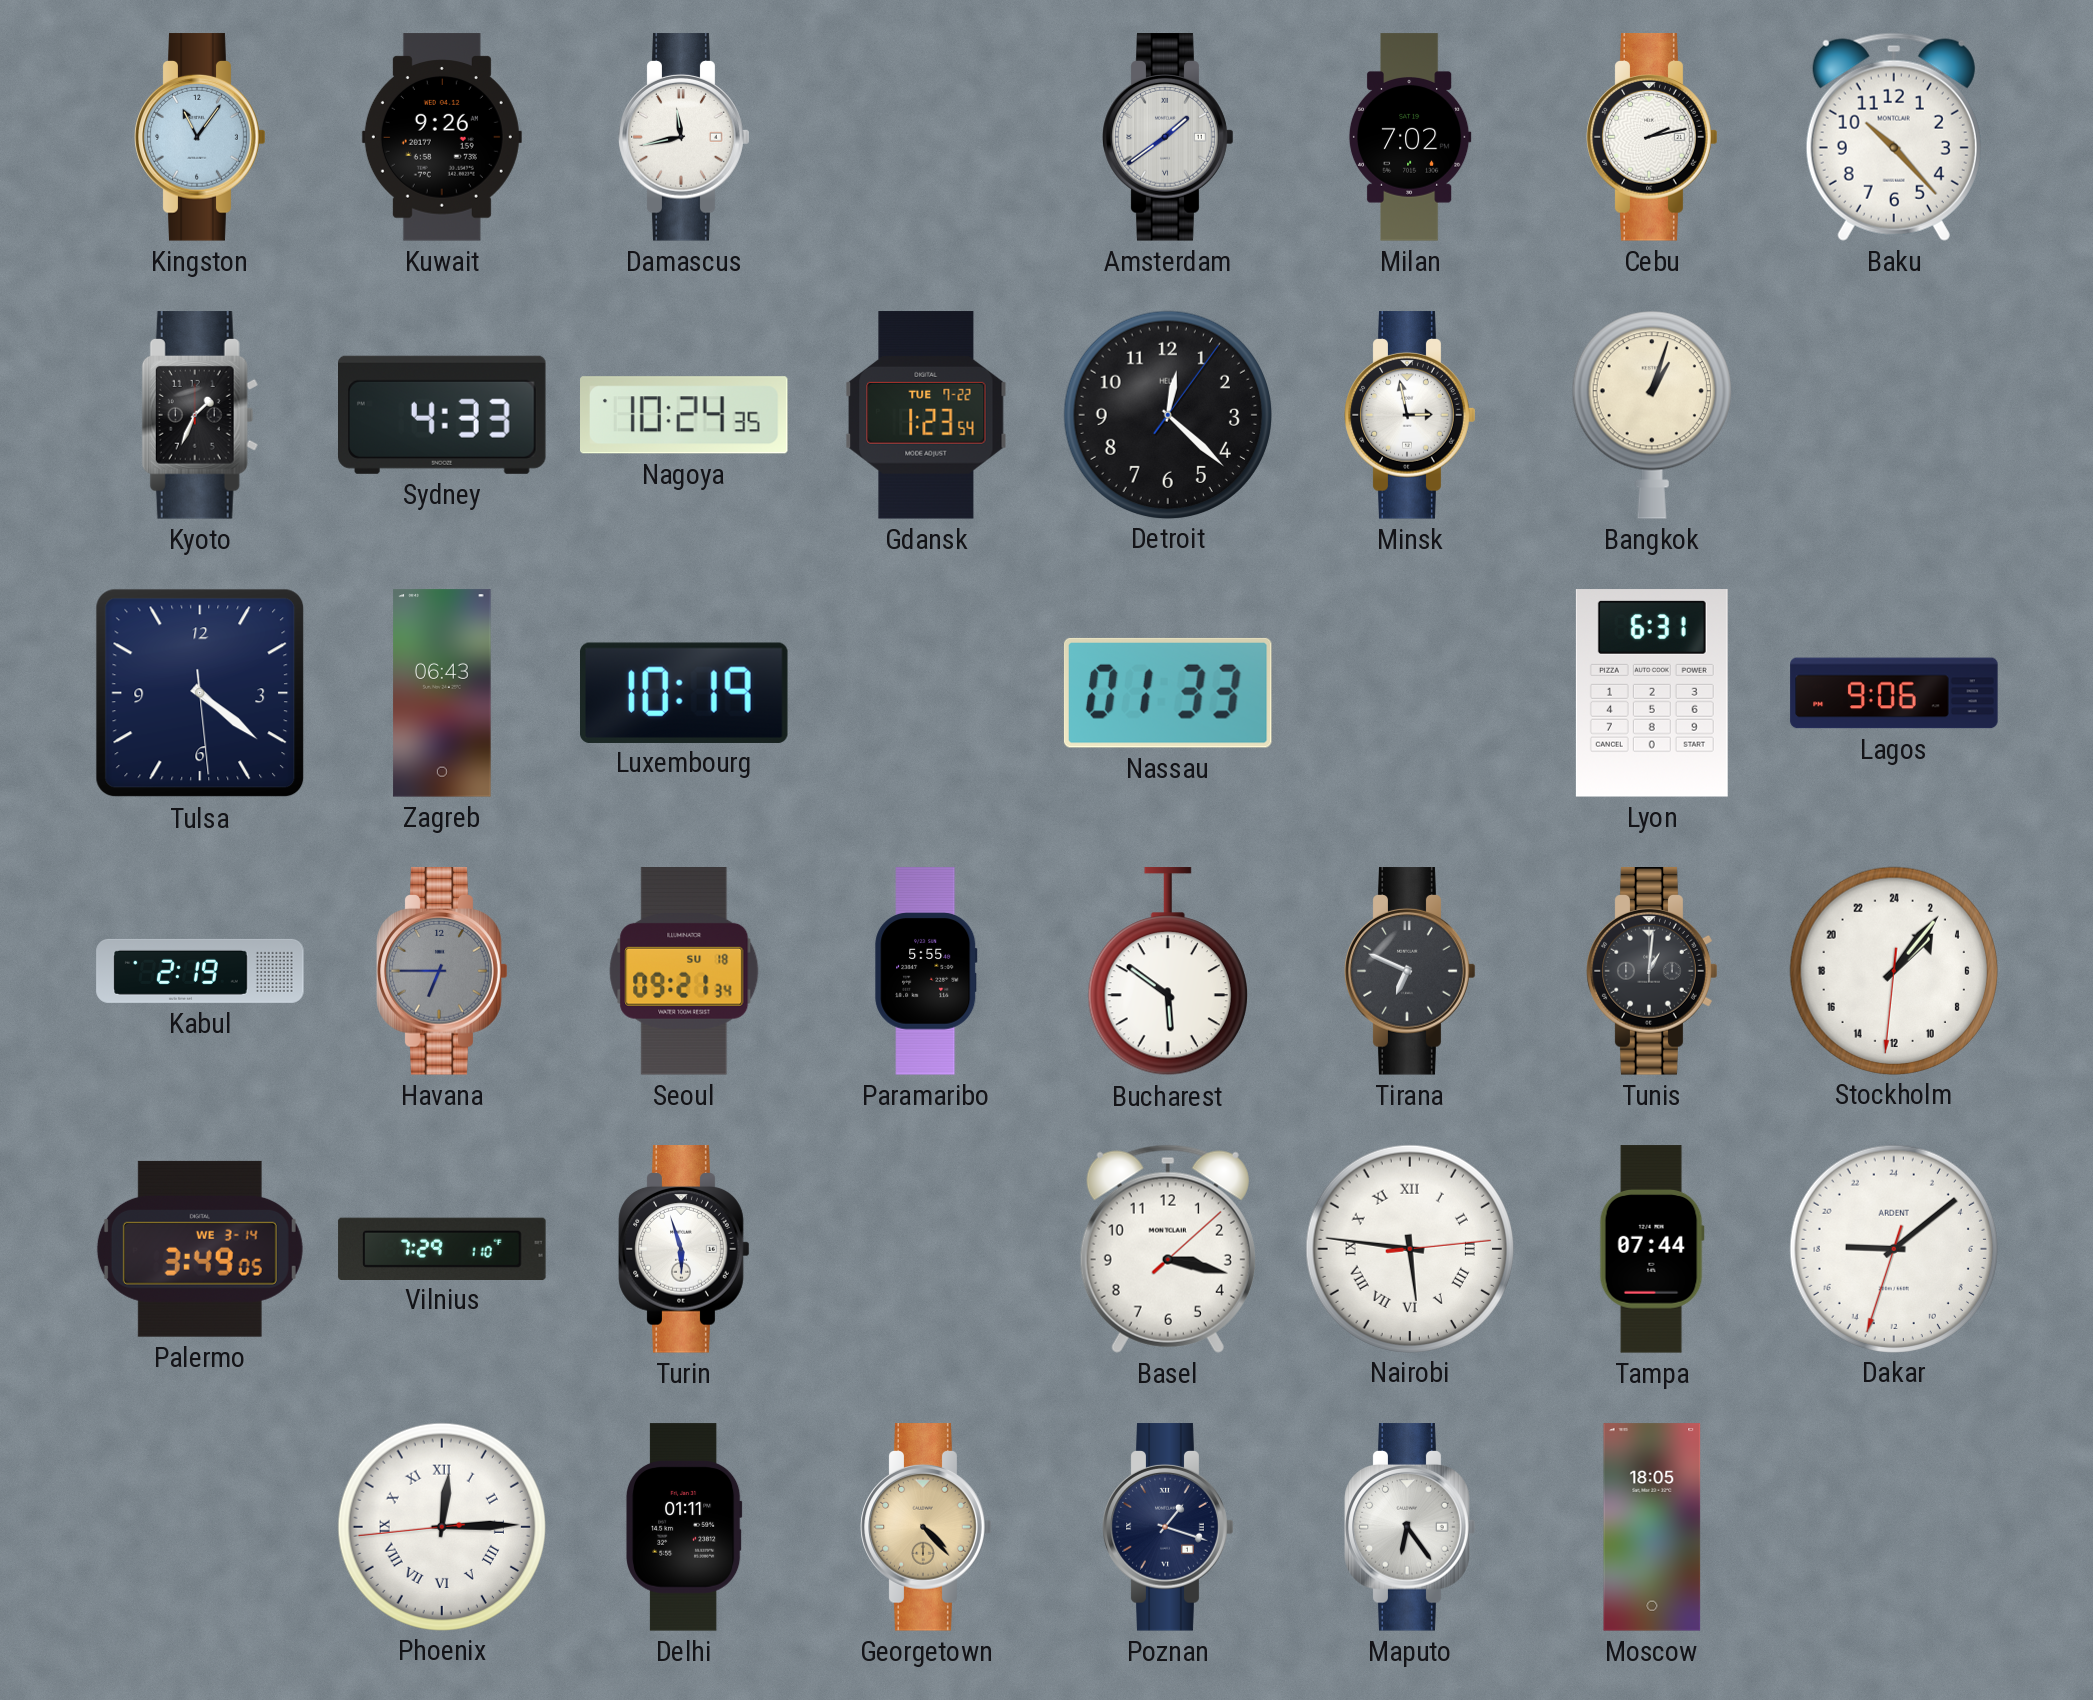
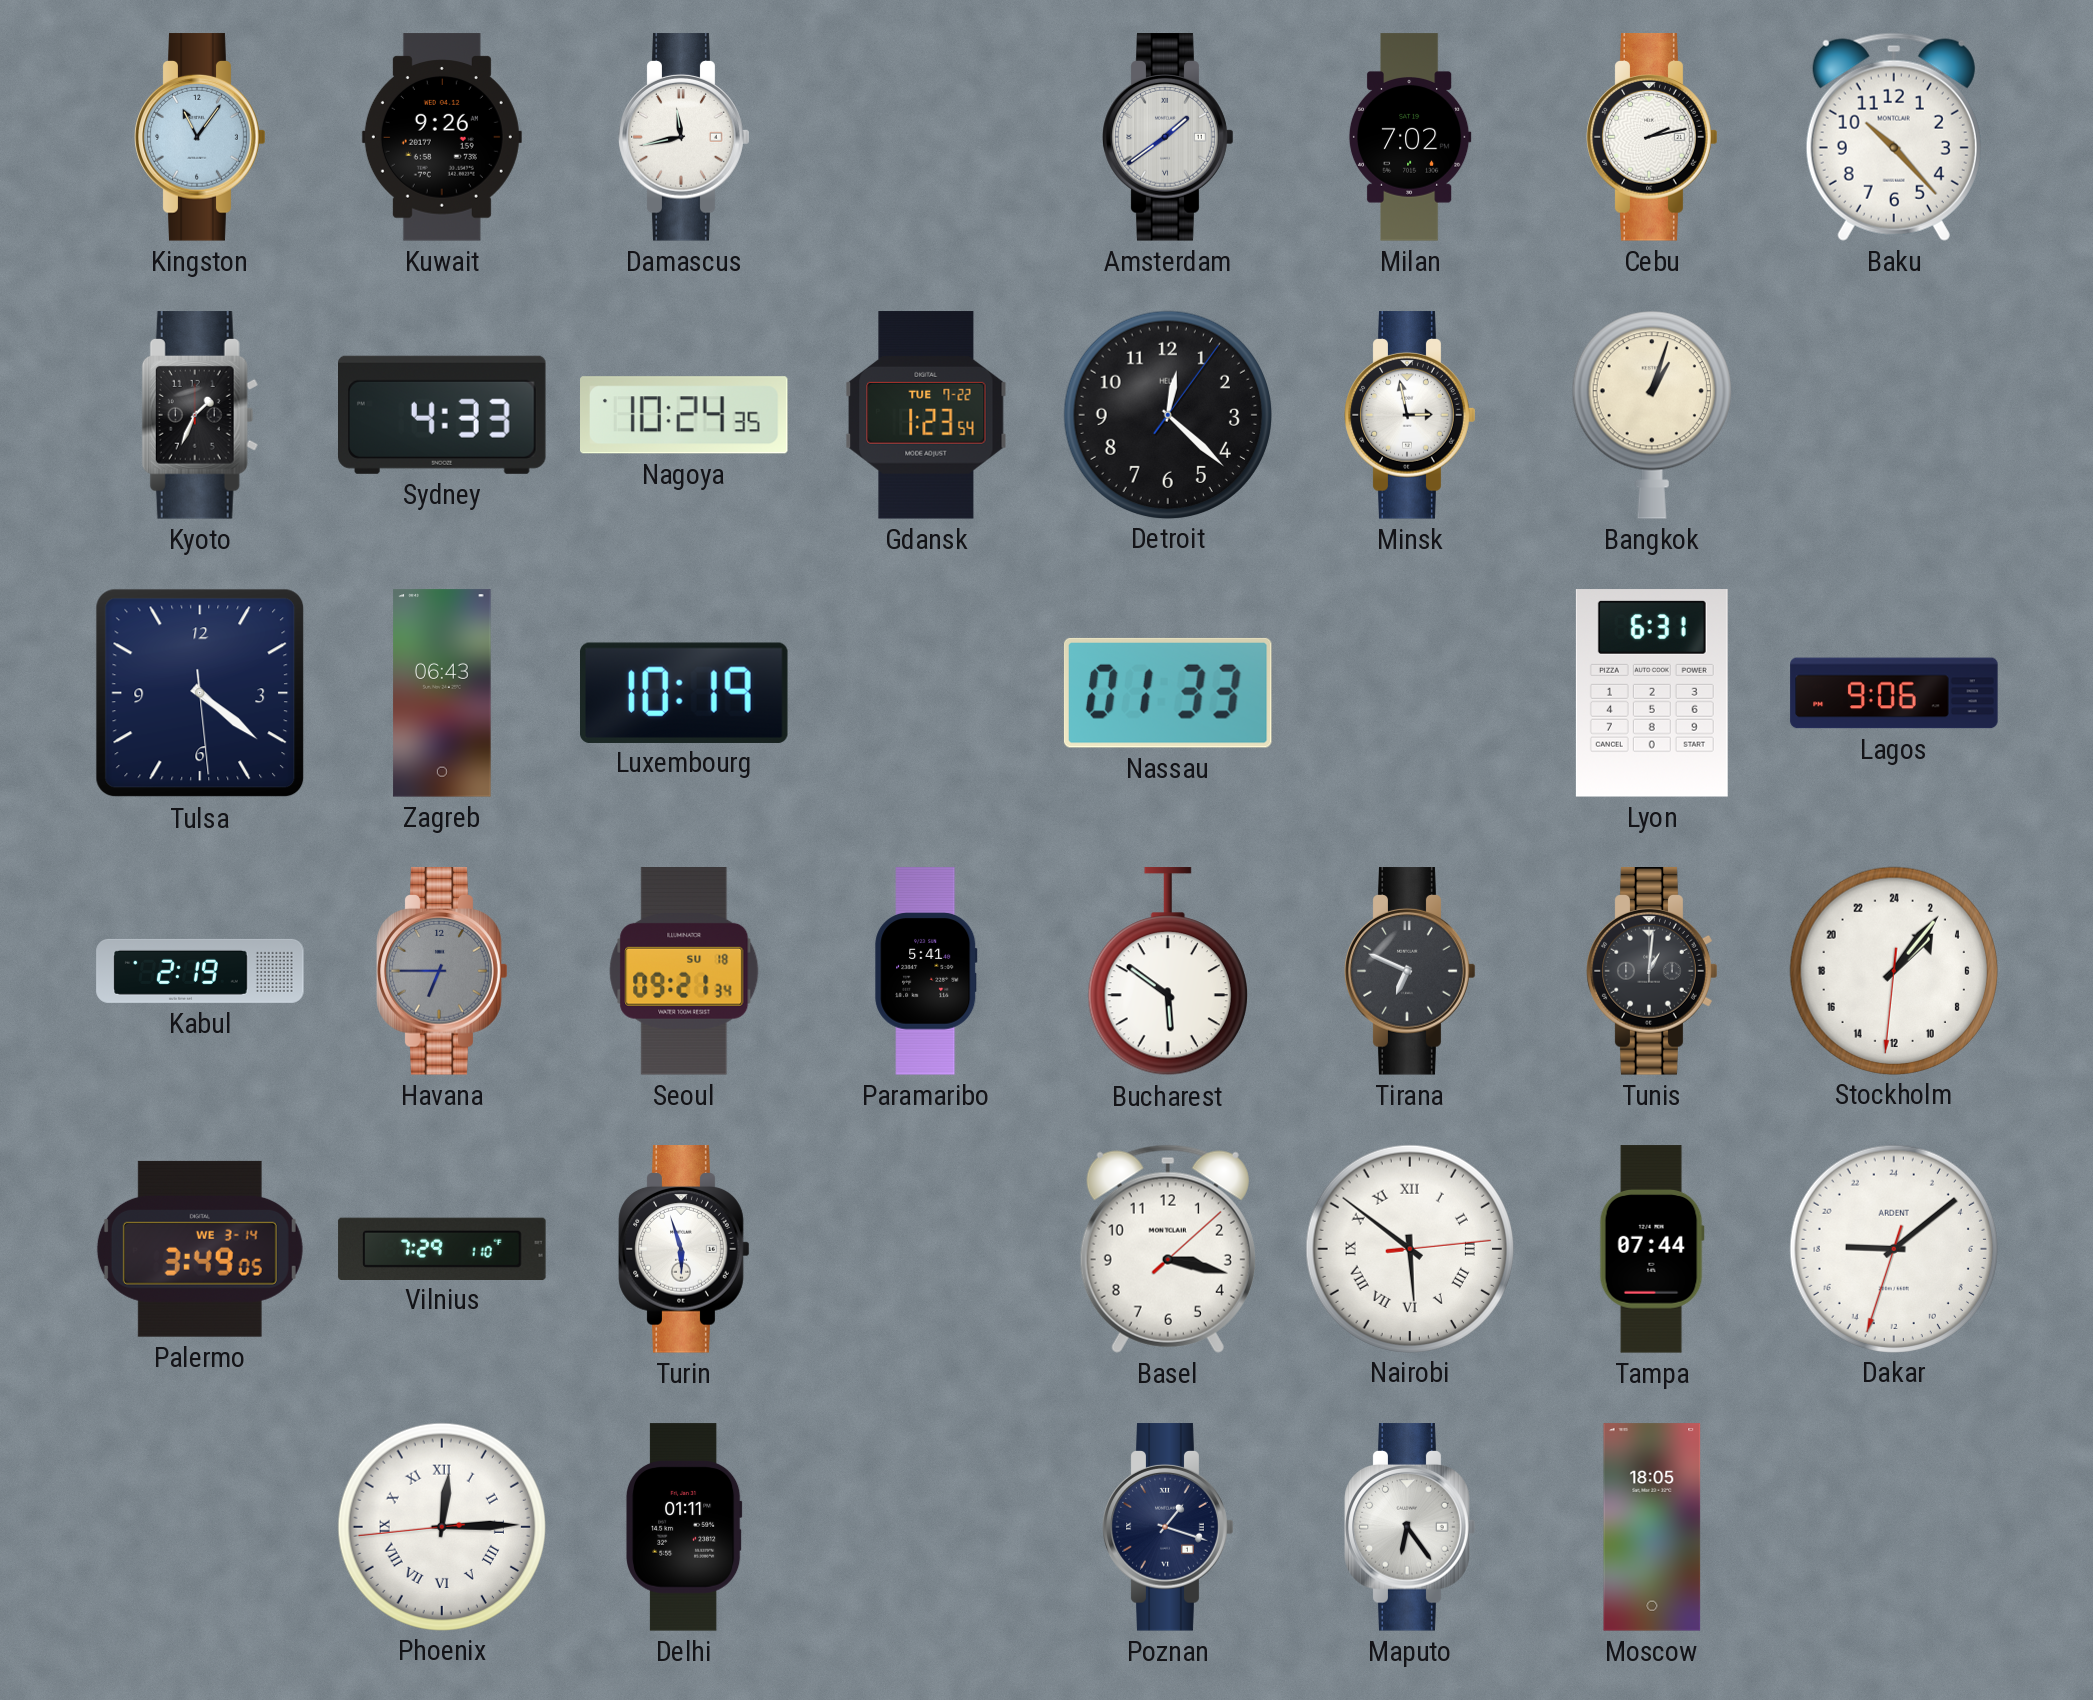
Paramaribo: 5:55 -> 5:41 (926, 971)
Nairobi: 5:46 -> 5:51 (1409, 1248)
Georgetown: 4:23 -> none (926, 1527)
